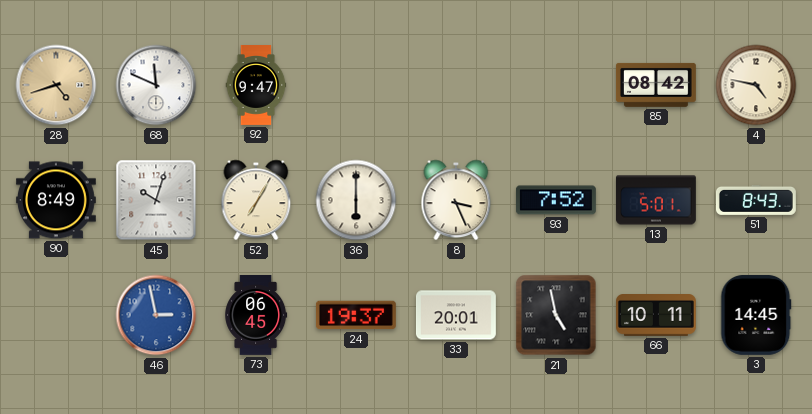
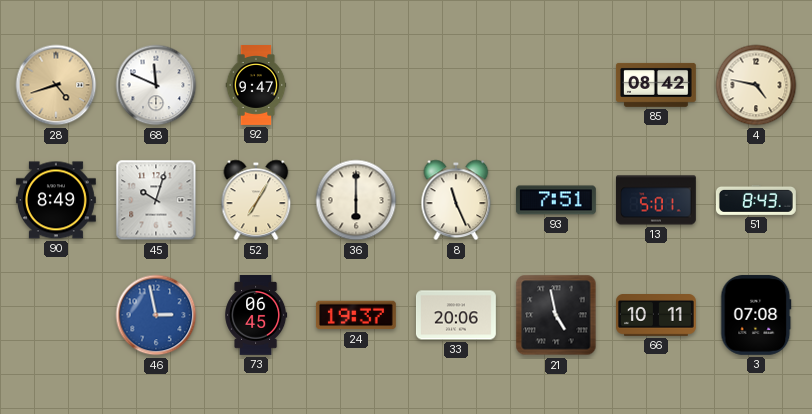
8: 3:26 -> 11:26 (456, 200)
93: 7:52 -> 7:51 (556, 200)
33: 20:01 -> 20:06 (456, 315)
3: 14:45 -> 07:08 (756, 315)
